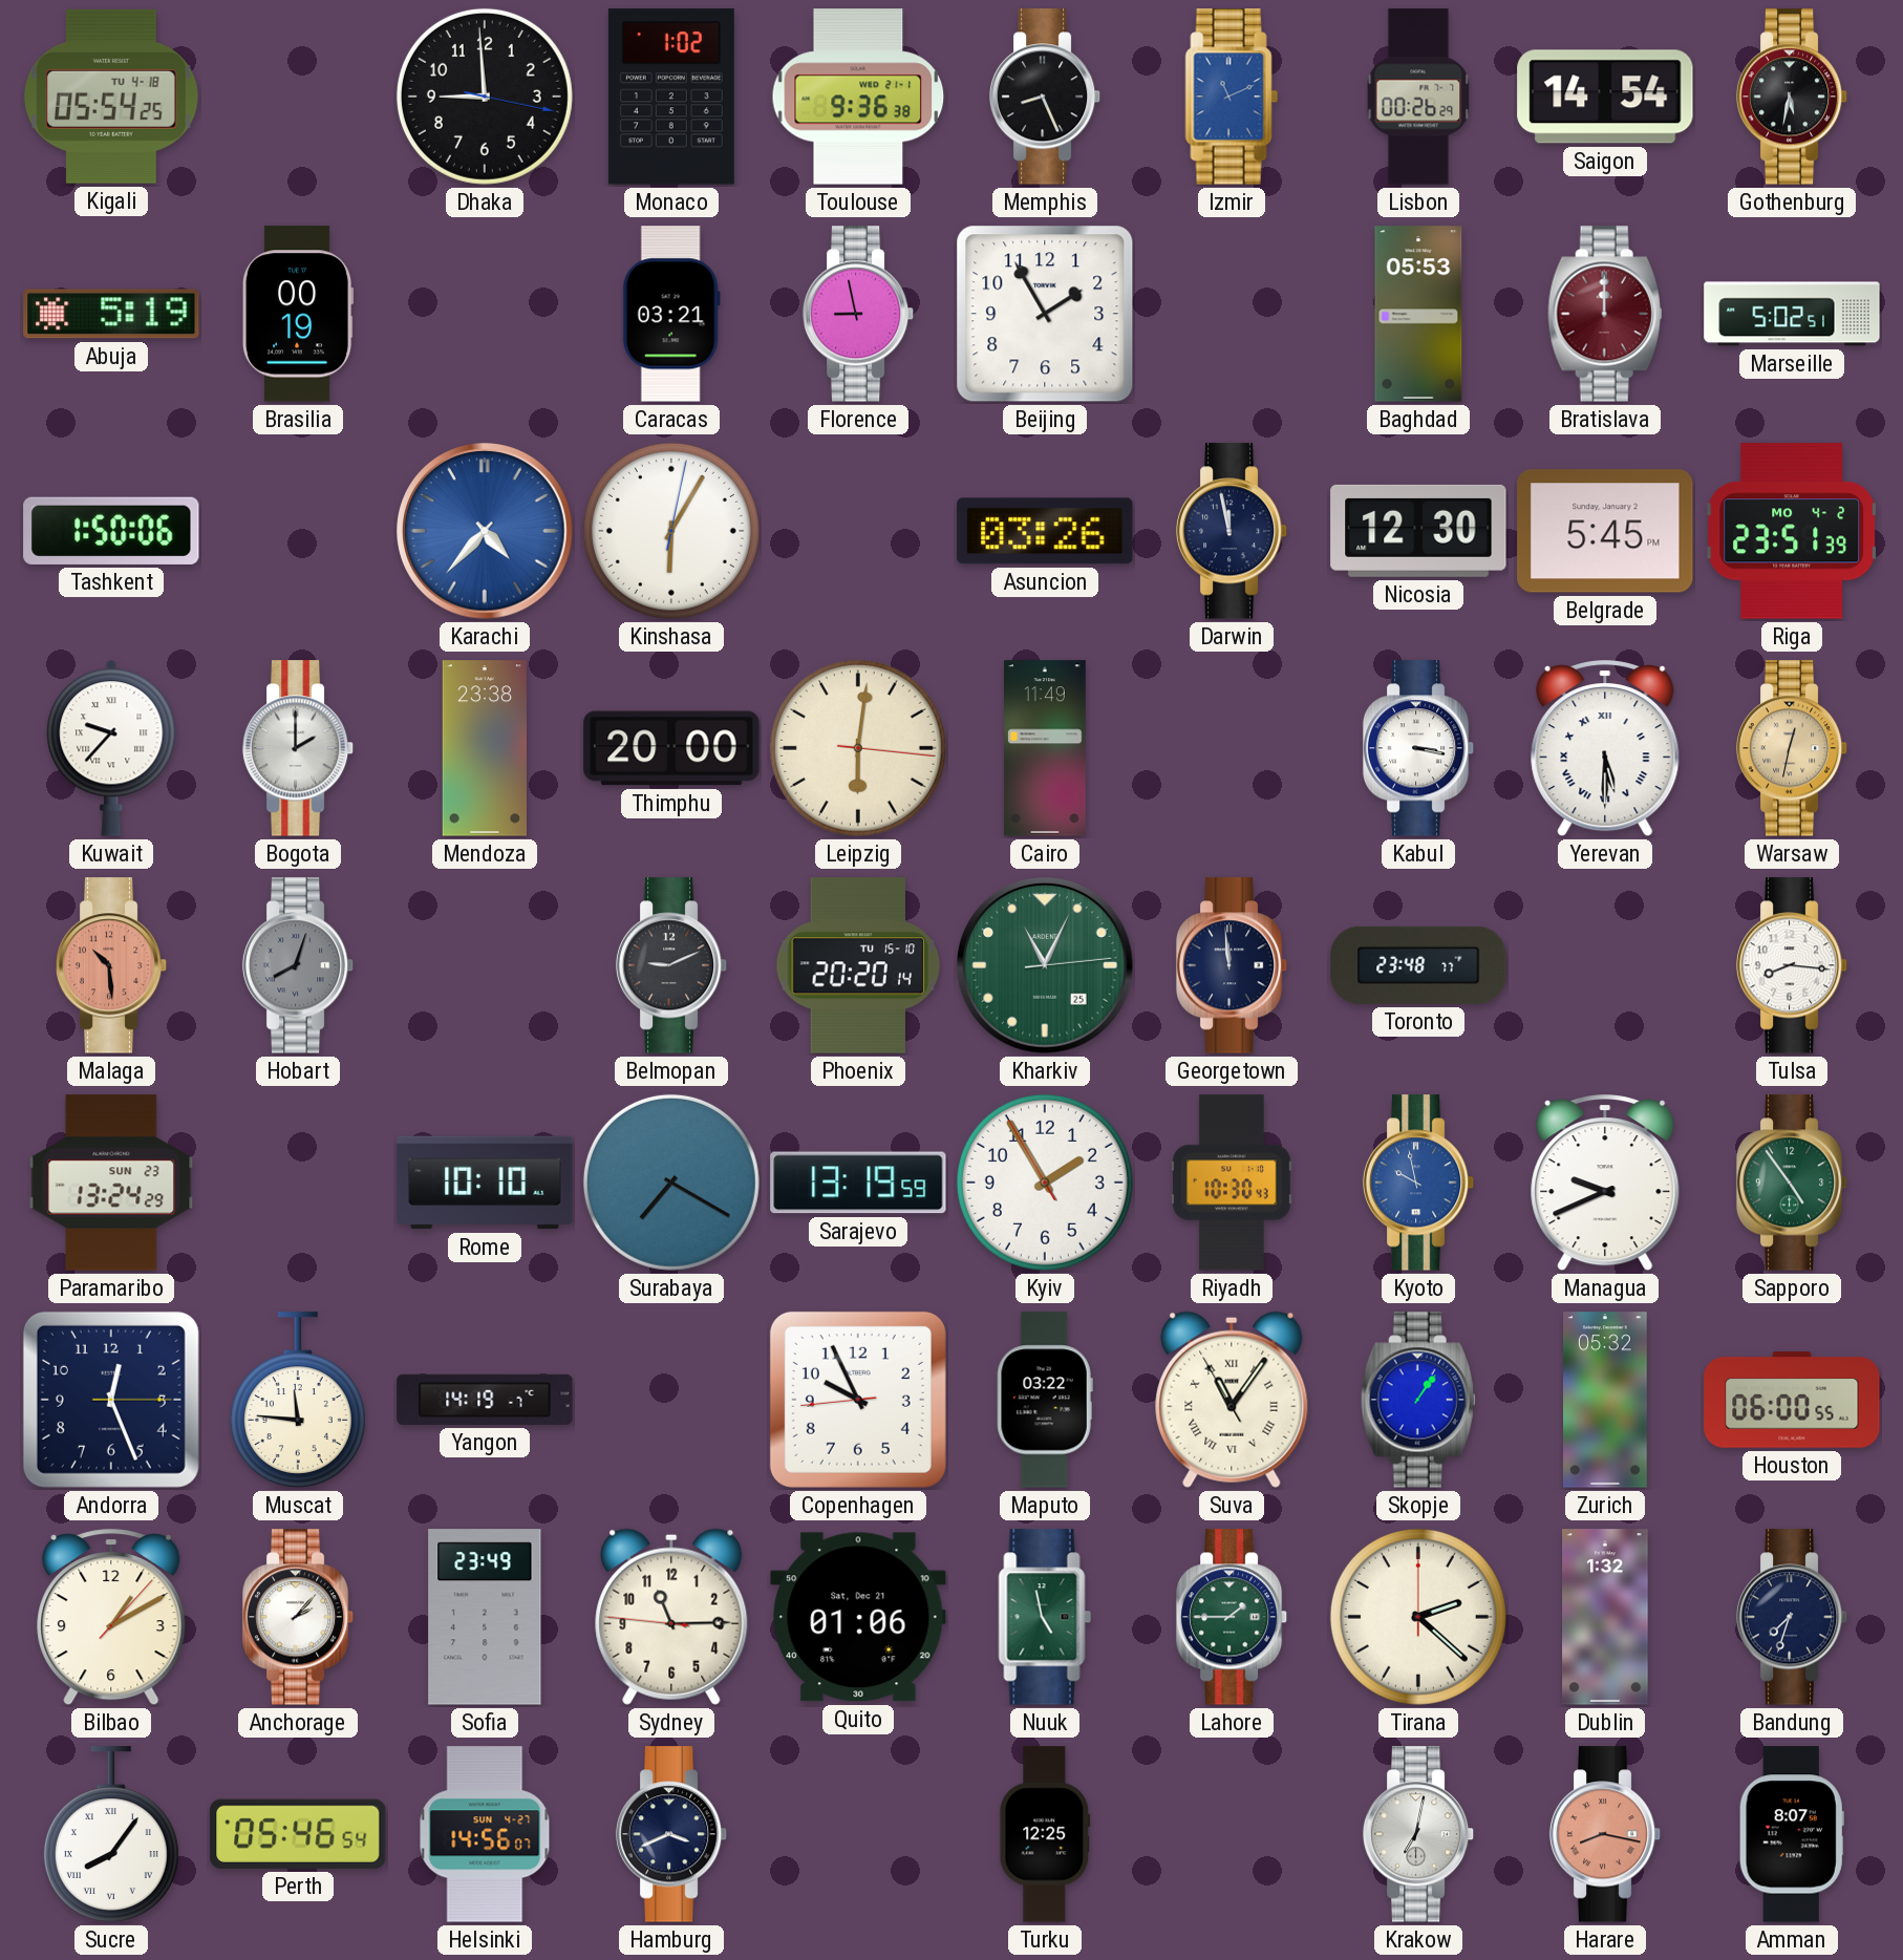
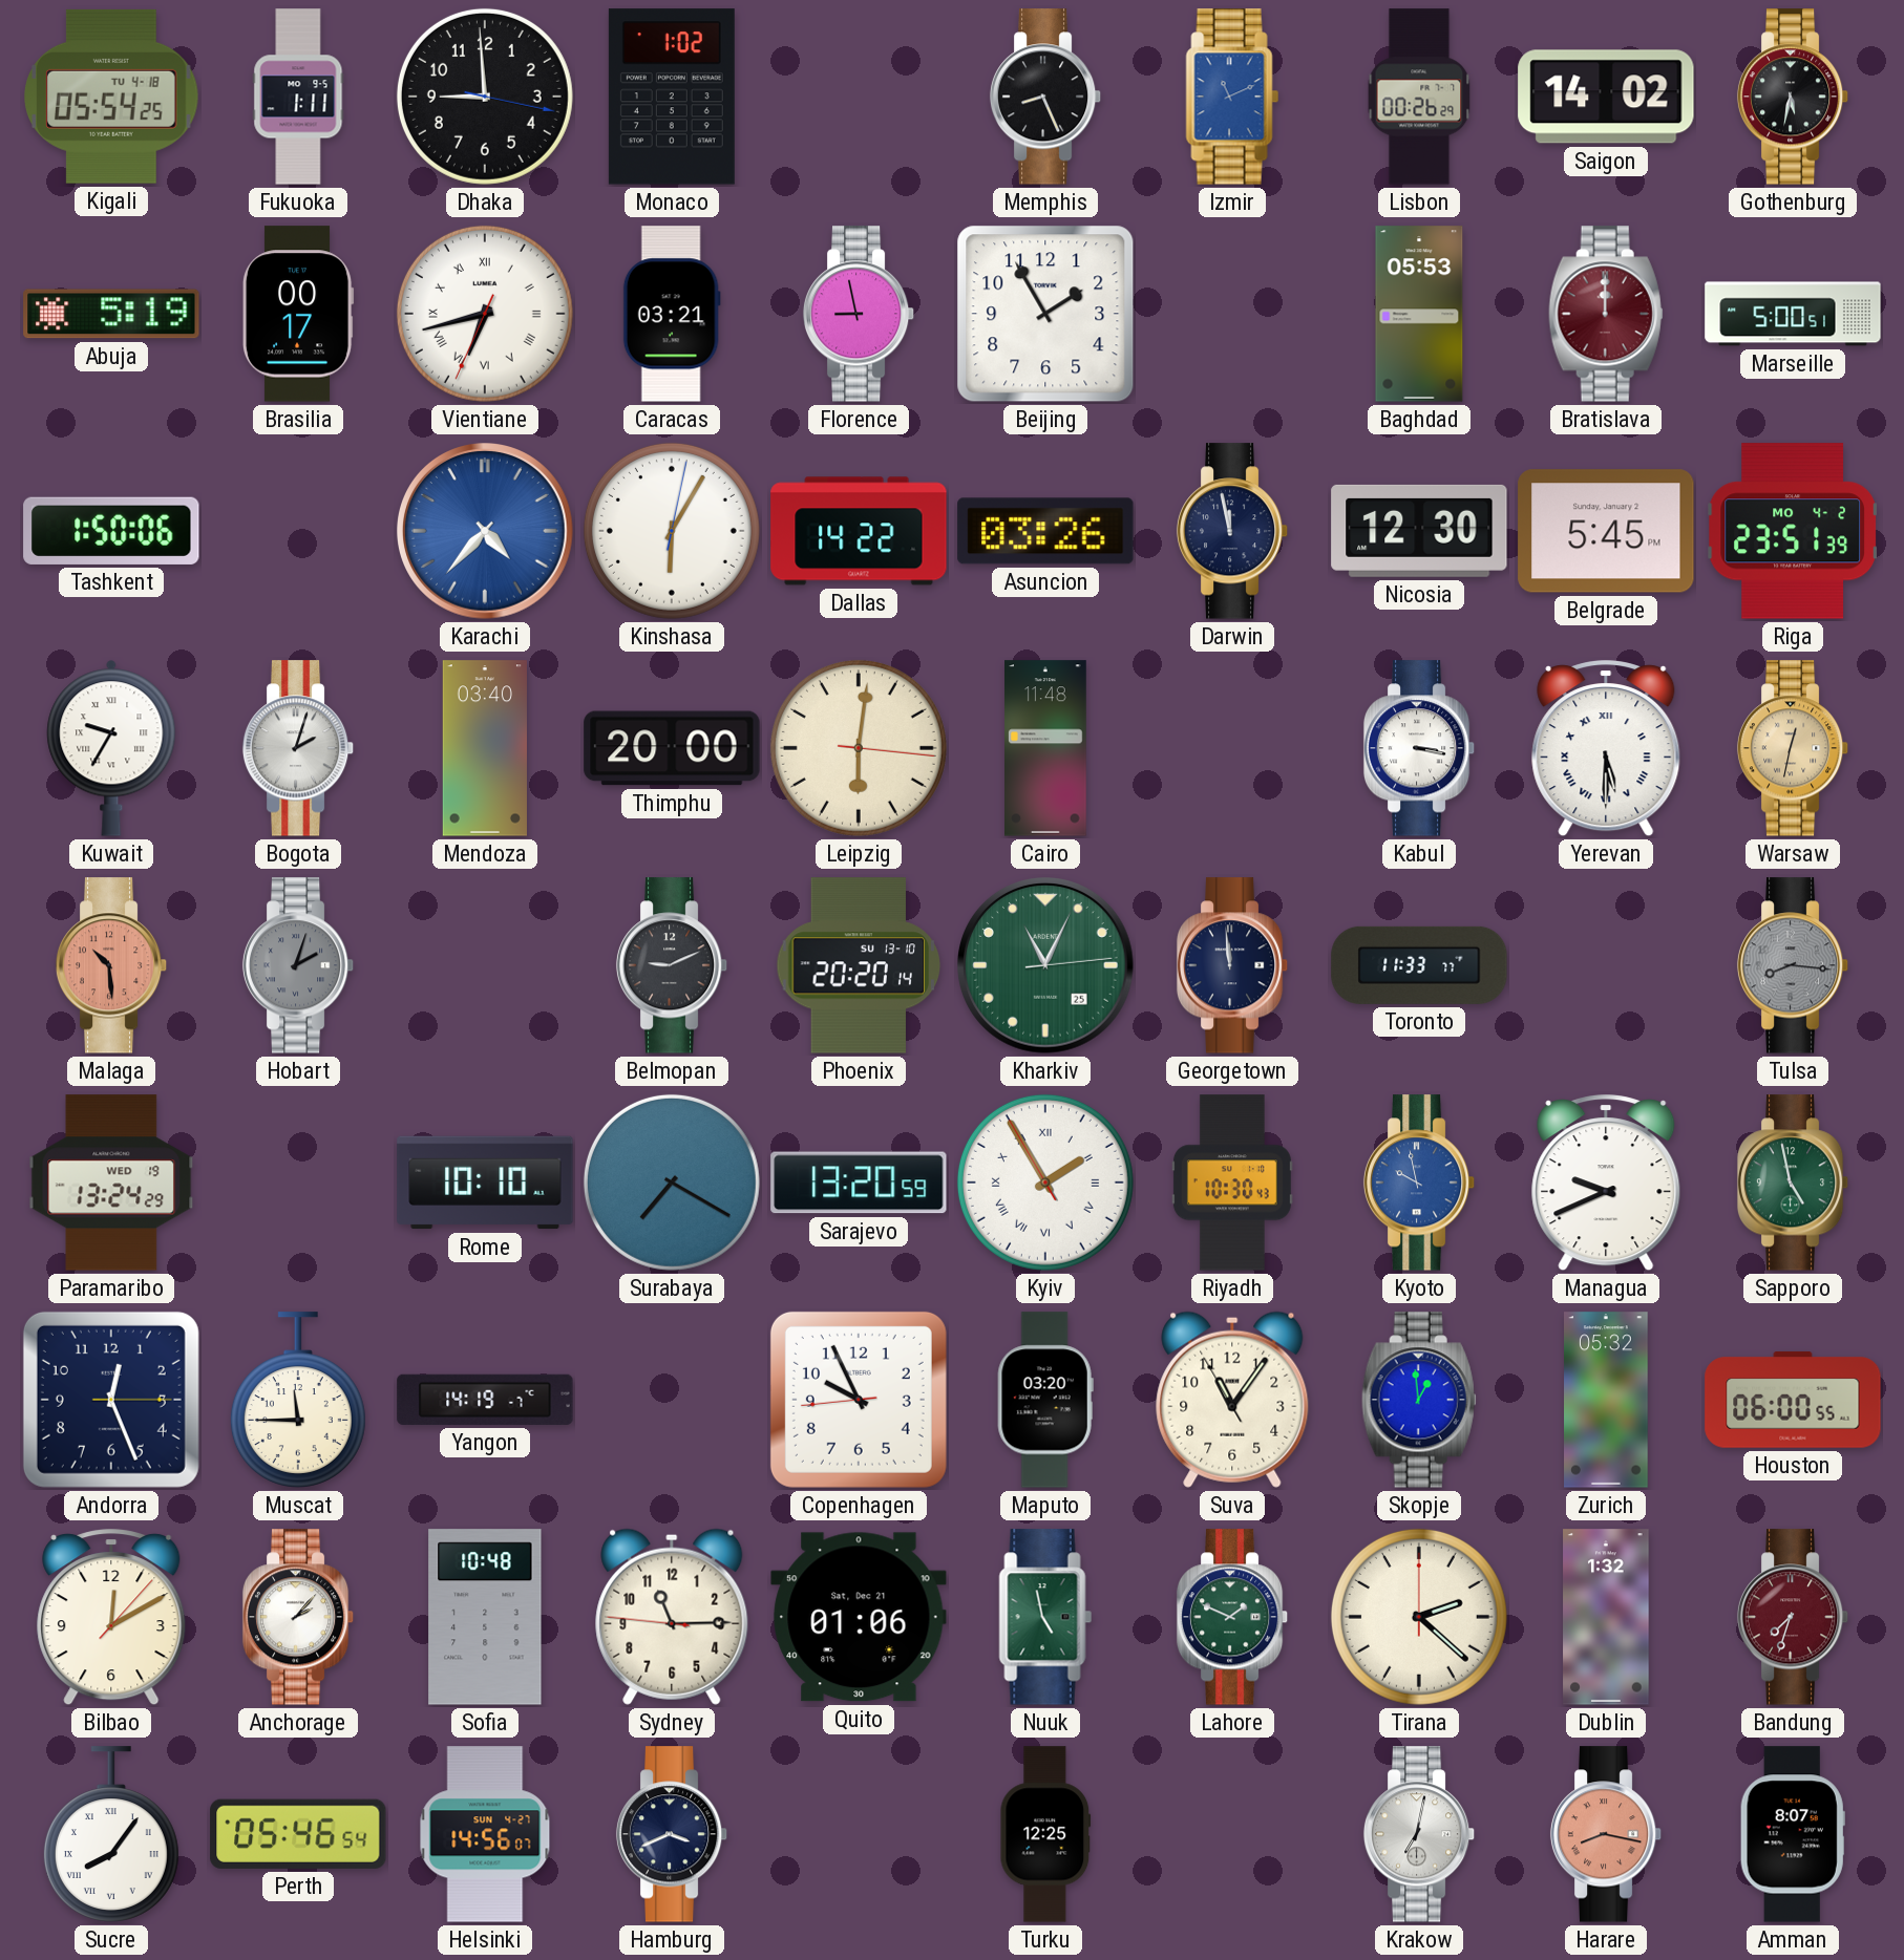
Fukuoka: none -> 1:11 (298, 97)
Toulouse: 9:36 -> none (858, 97)
Saigon: 14:54 -> 14:02 (1606, 97)
Brasilia: 00:19 -> 00:17 (298, 314)
Vientiane: none -> 6:42 (485, 314)
Marseille: 5:02 -> 5:00 (1793, 314)
Dallas: none -> 14:22 (859, 531)
Kuwait: 9:37 -> 9:35 (111, 748)
Bogota: 2:00 -> 2:03 (298, 748)
Mendoza: 23:38 -> 03:40 (485, 748)
Cairo: 11:49 -> 11:48 (1046, 748)
Hobart: 8:03 -> 2:03 (298, 965)
Phoenix date: TU 15-10 -> SU 13-10 (859, 965)
Toronto: 23:48 -> 11:33 (1419, 965)
Tulsa dial: white -> grey (1793, 965)
Paramaribo date: SUN 23 -> WED 19 (111, 1183)
Sarajevo: 13:19 -> 13:20 (859, 1183)
Kyiv numerals: Arabic -> Roman (1045, 1183)
Sapporo: 4:54 -> 4:58 (1793, 1183)
Muscat: 11:46 -> 11:45 (298, 1400)
Maputo: 03:22 -> 03:20 (1045, 1400)
Suva numerals: Roman -> Arabic (1232, 1400)
Skopje: 1:06 -> 12:59 (1419, 1400)
Bilbao: 1:10 -> 12:10 (111, 1618)
Sofia: 23:49 -> 10:48 (485, 1617)
Lahore: 1:45 -> 1:49 (1232, 1617)
Bandung dial: navy -> burgundy (1793, 1617)
